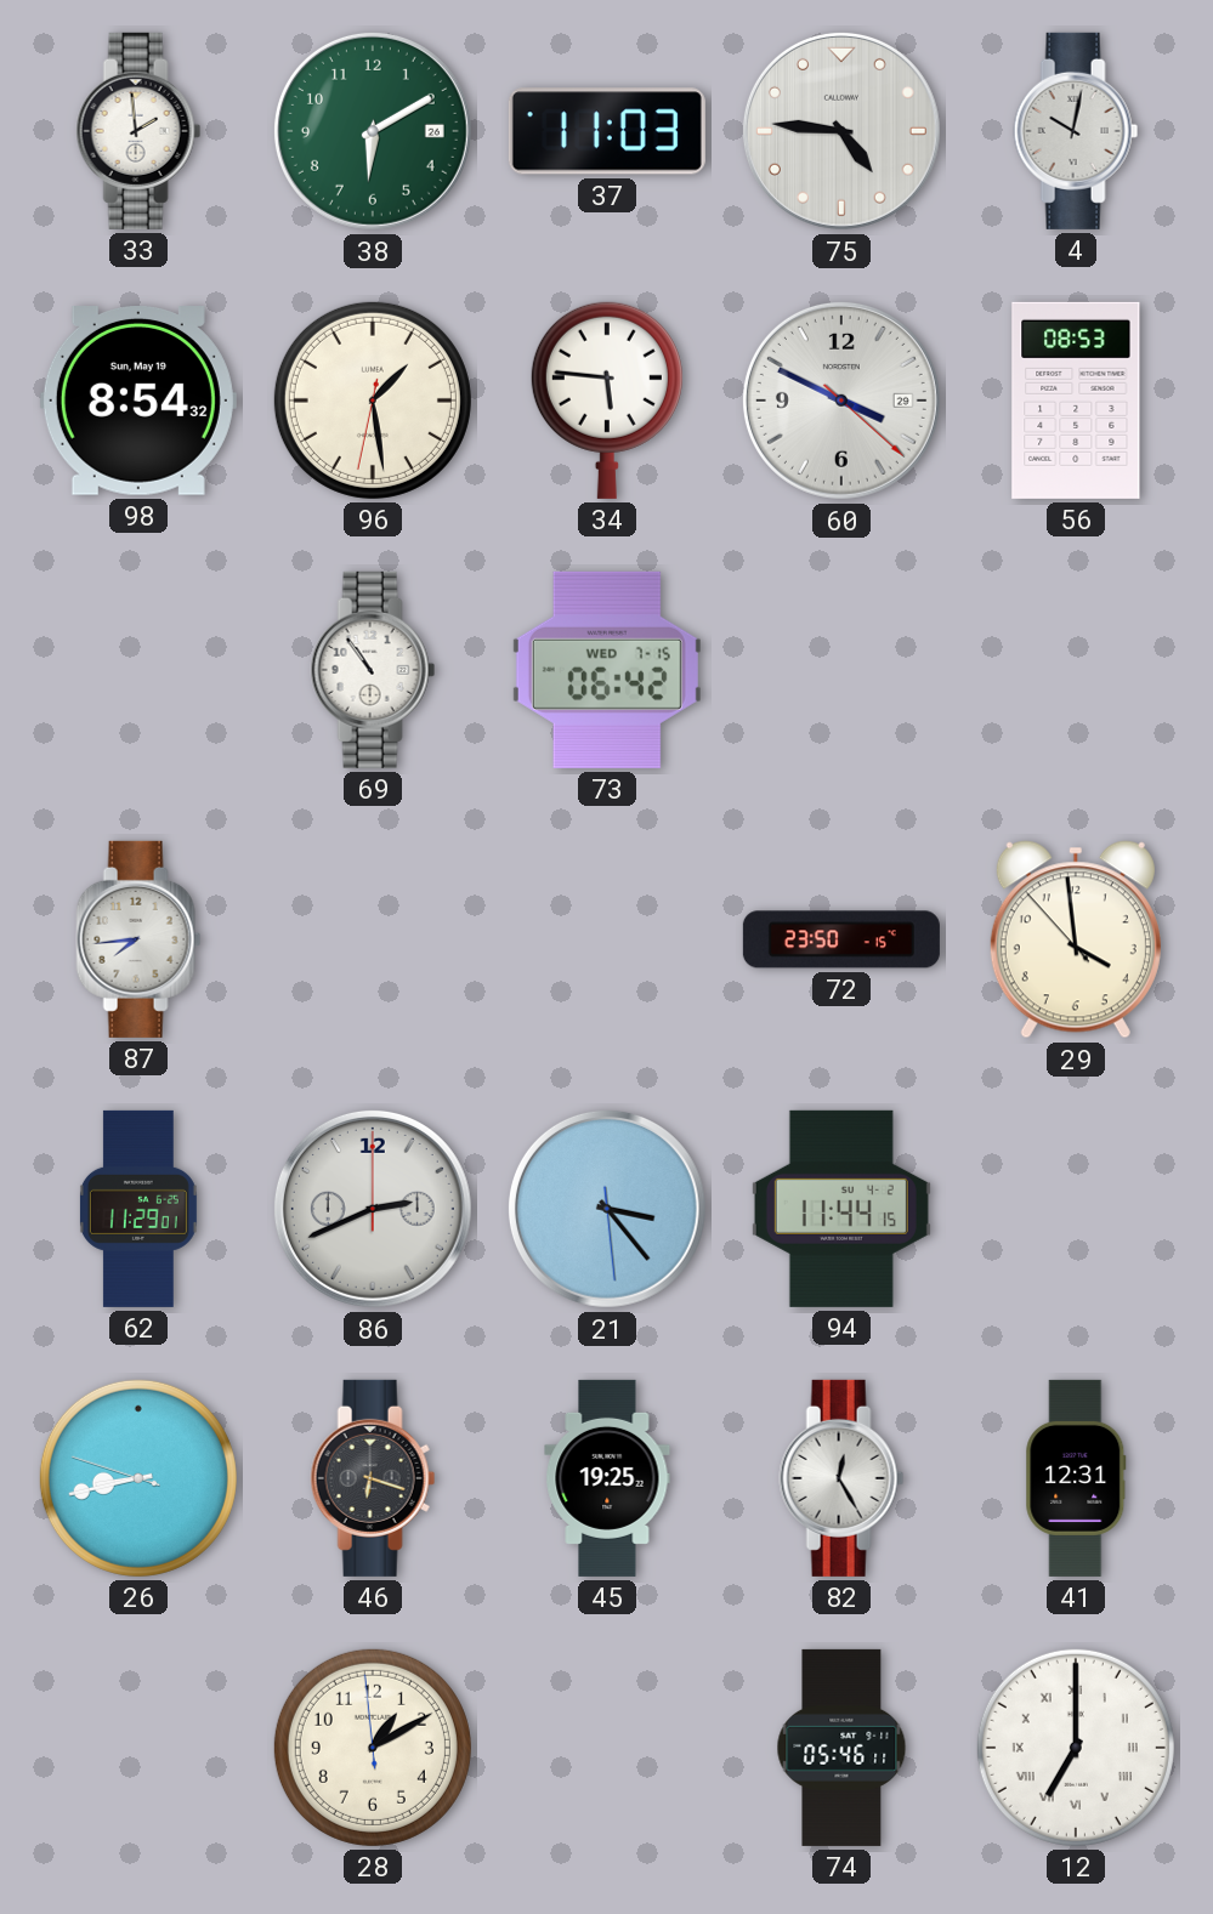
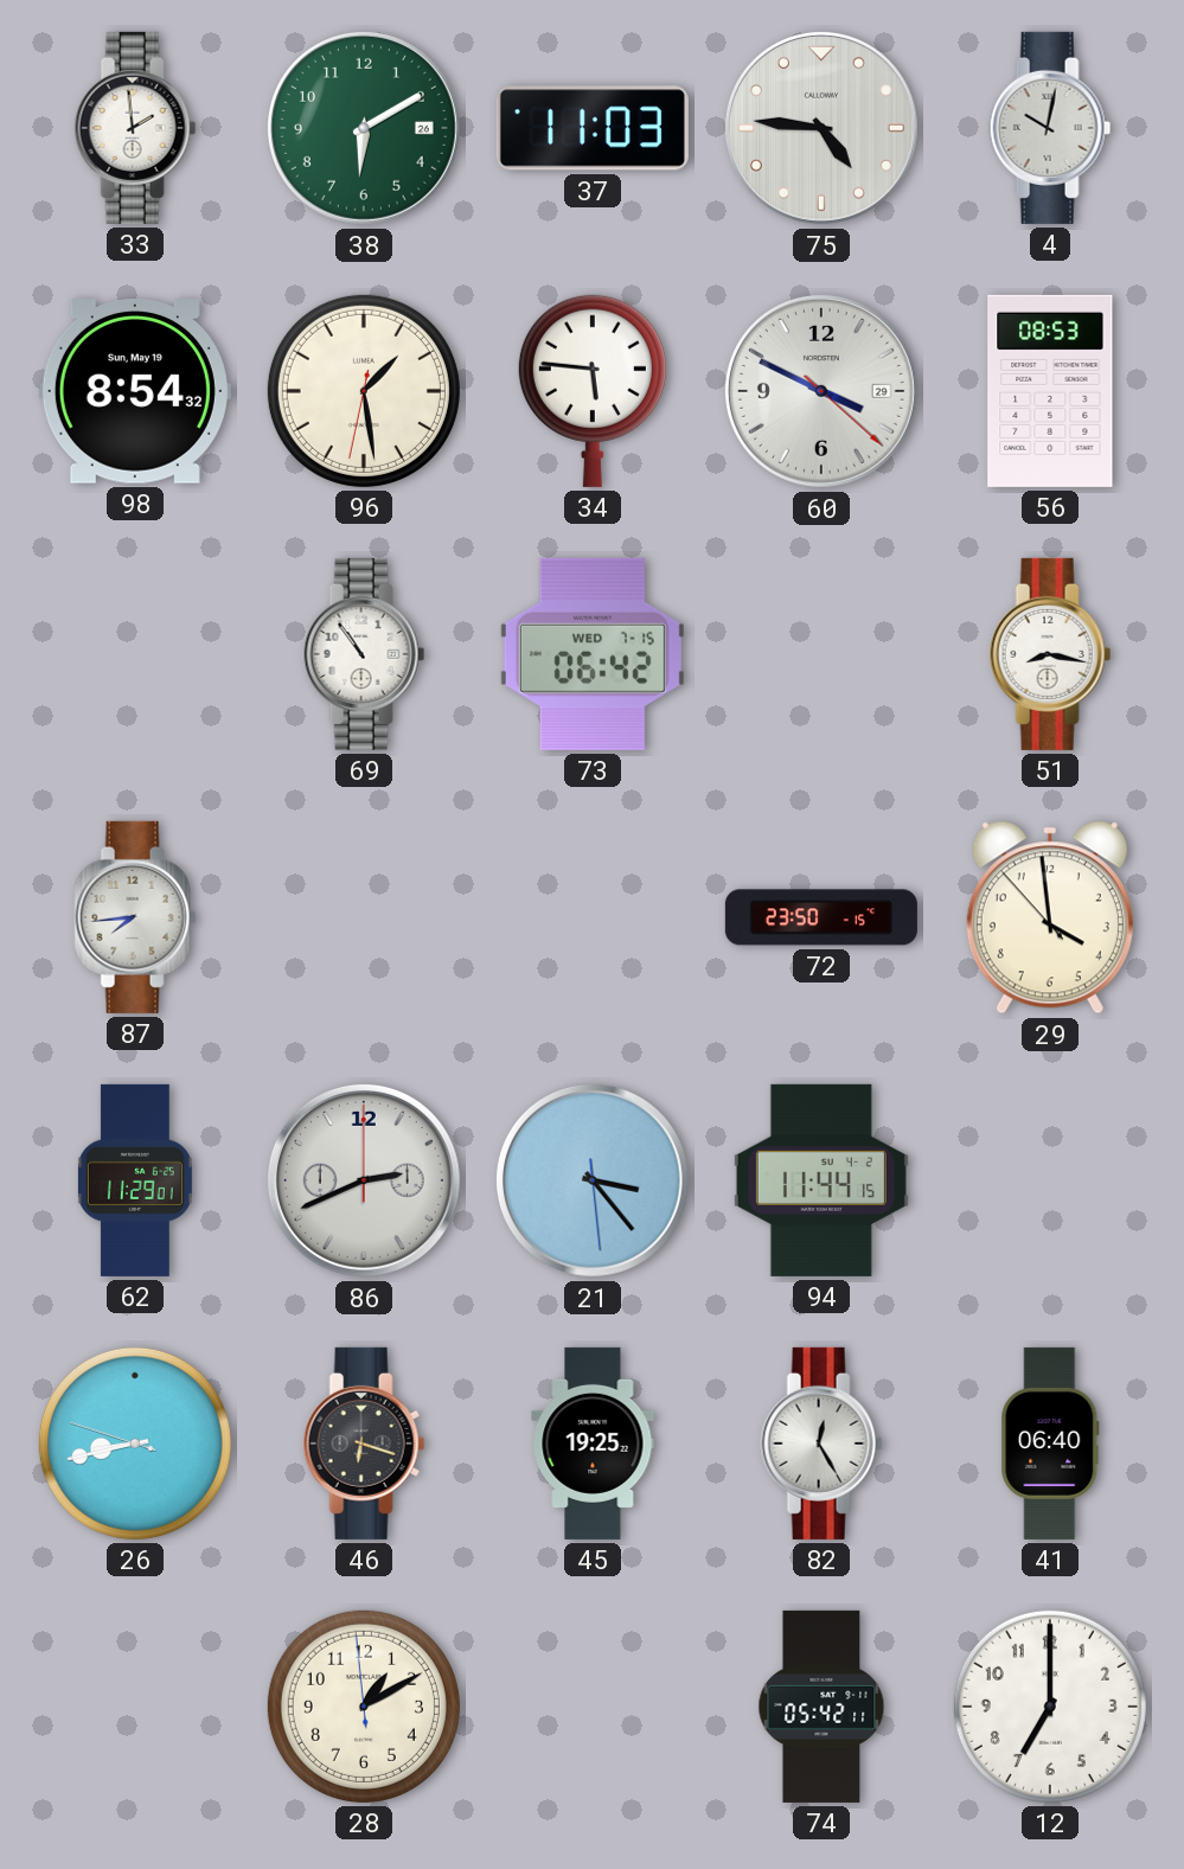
51: none -> 8:17 (1050, 654)
41: 12:31 -> 06:40 (1050, 1444)
74: 05:46 -> 05:42 (821, 1707)
12 numerals: Roman -> Arabic (1050, 1707)
